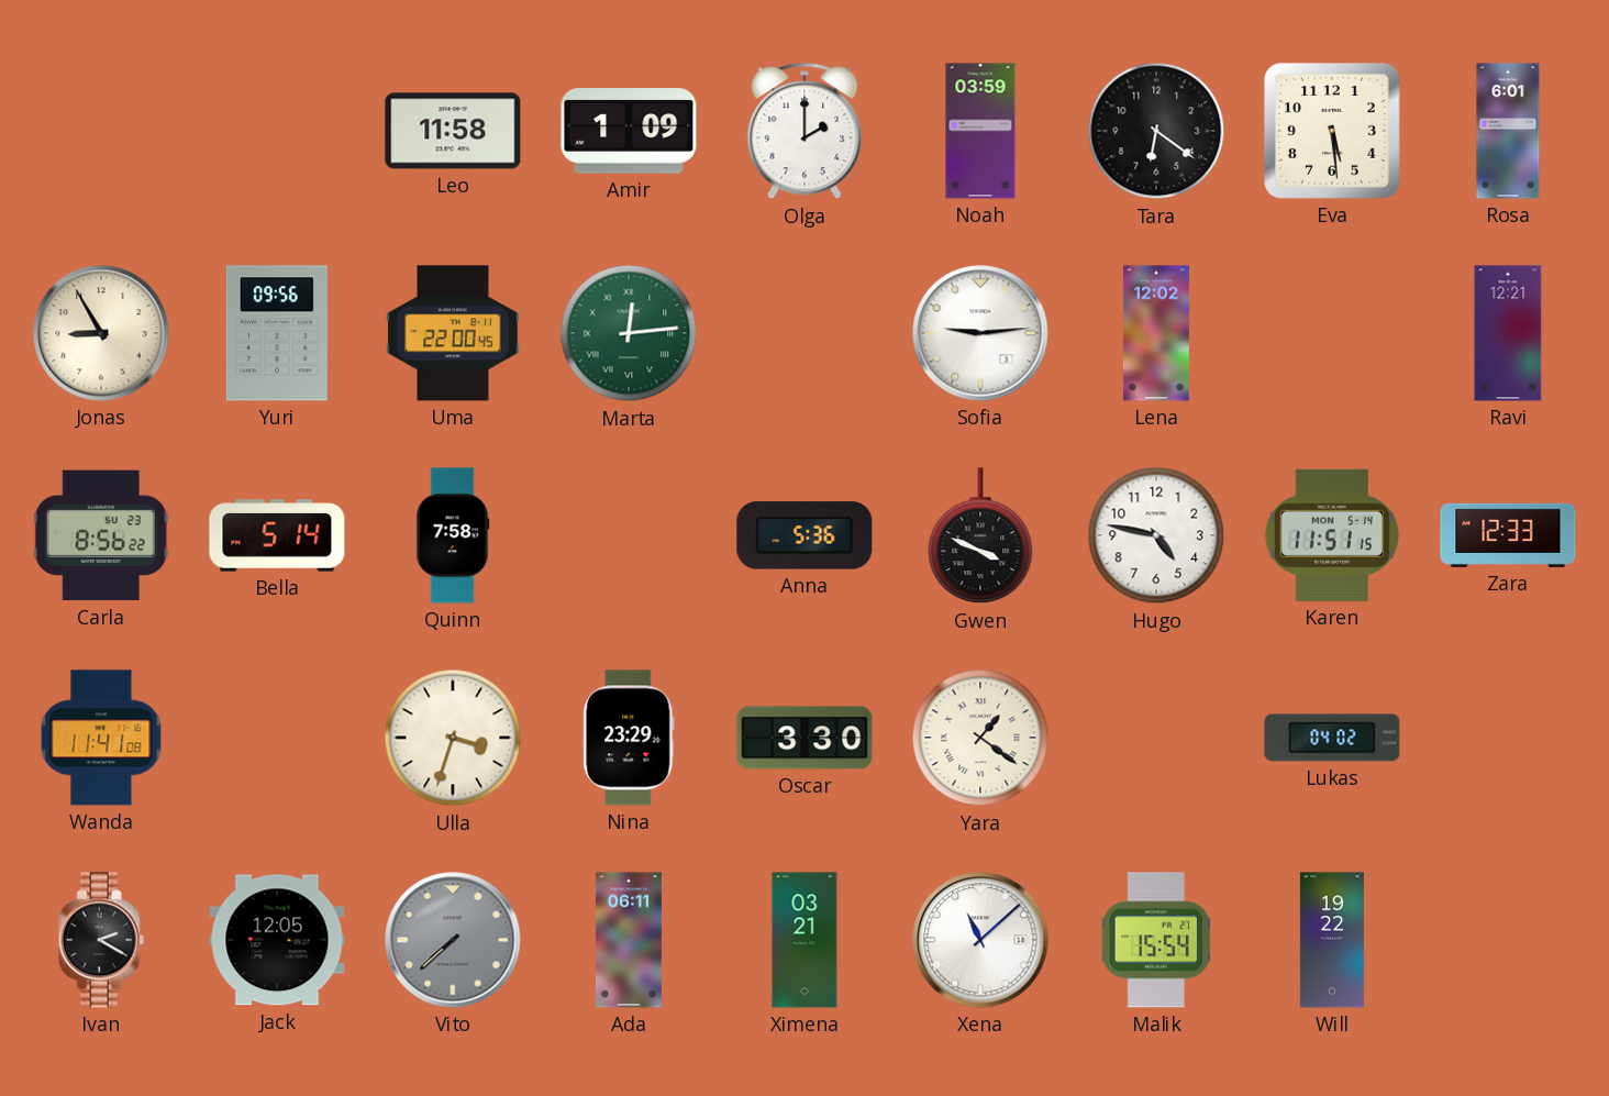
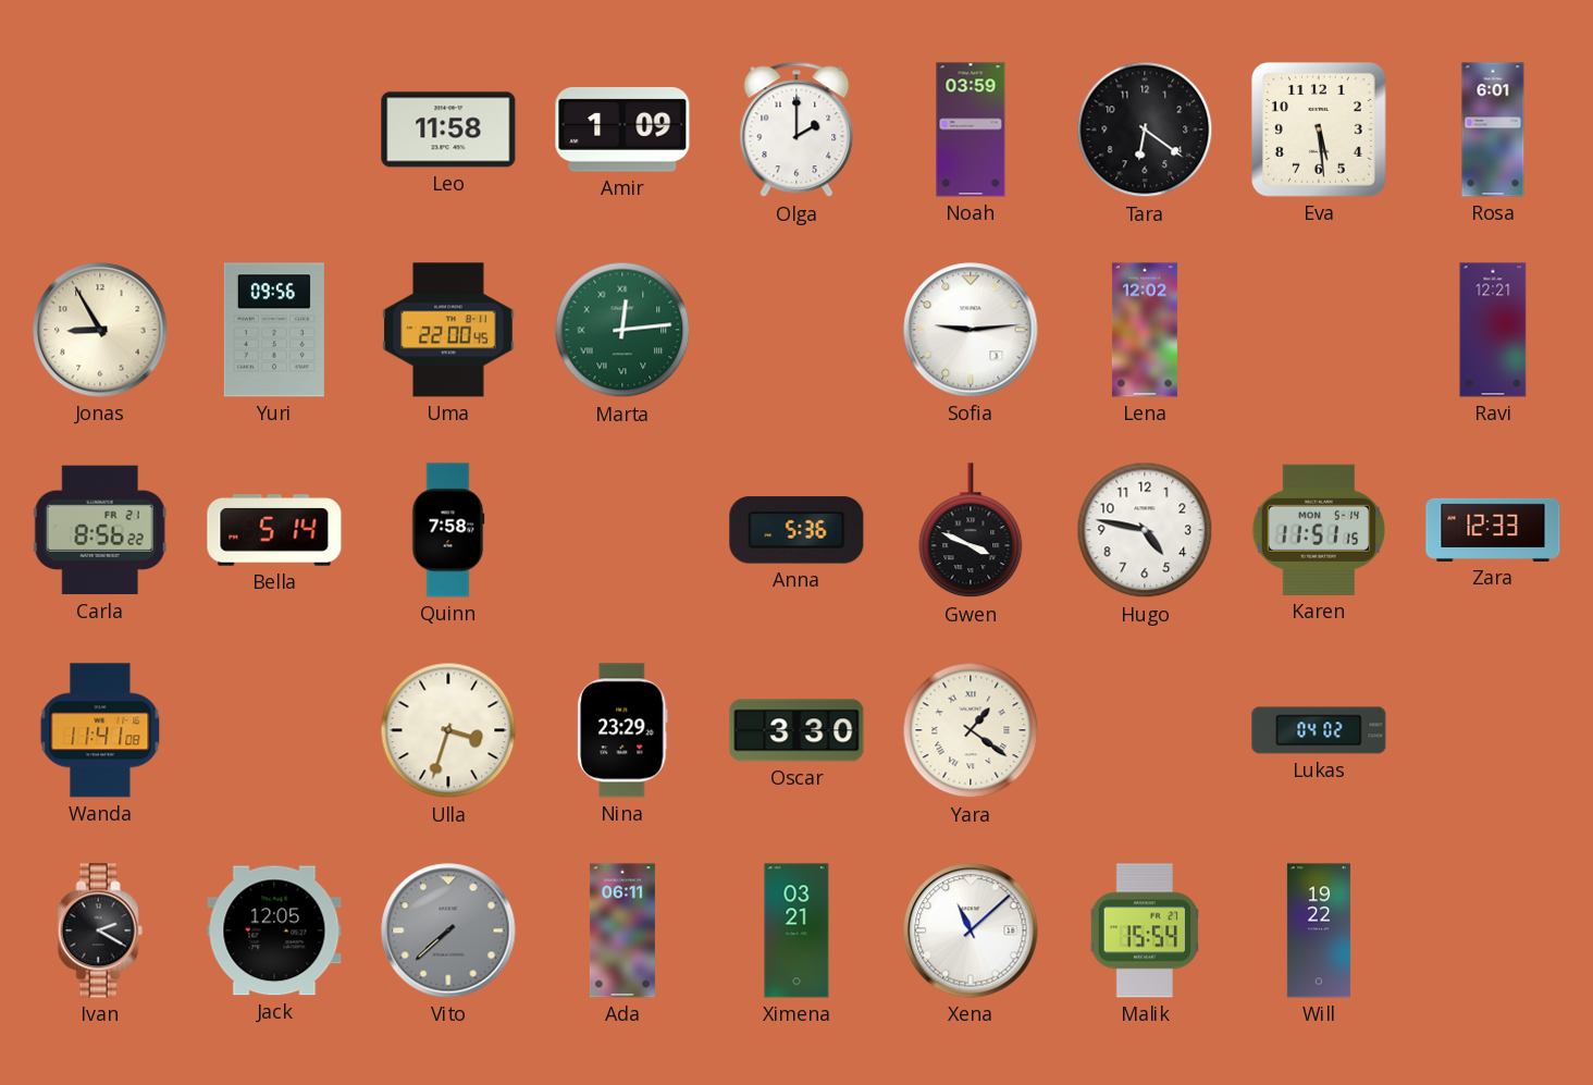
Carla date: SU 23 -> FR 21 (100, 530)
